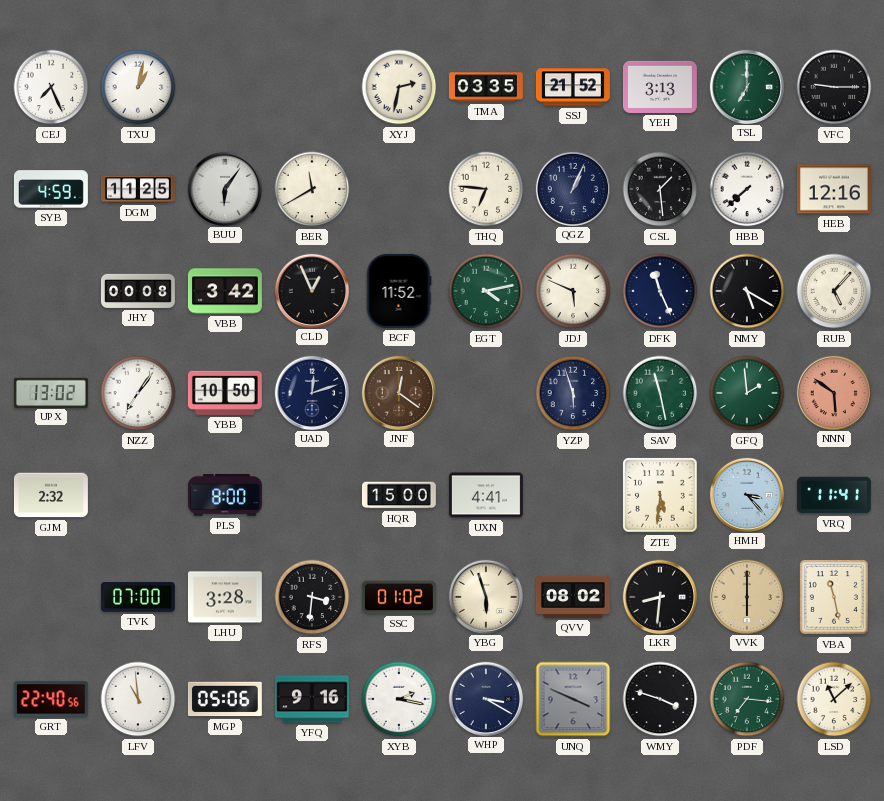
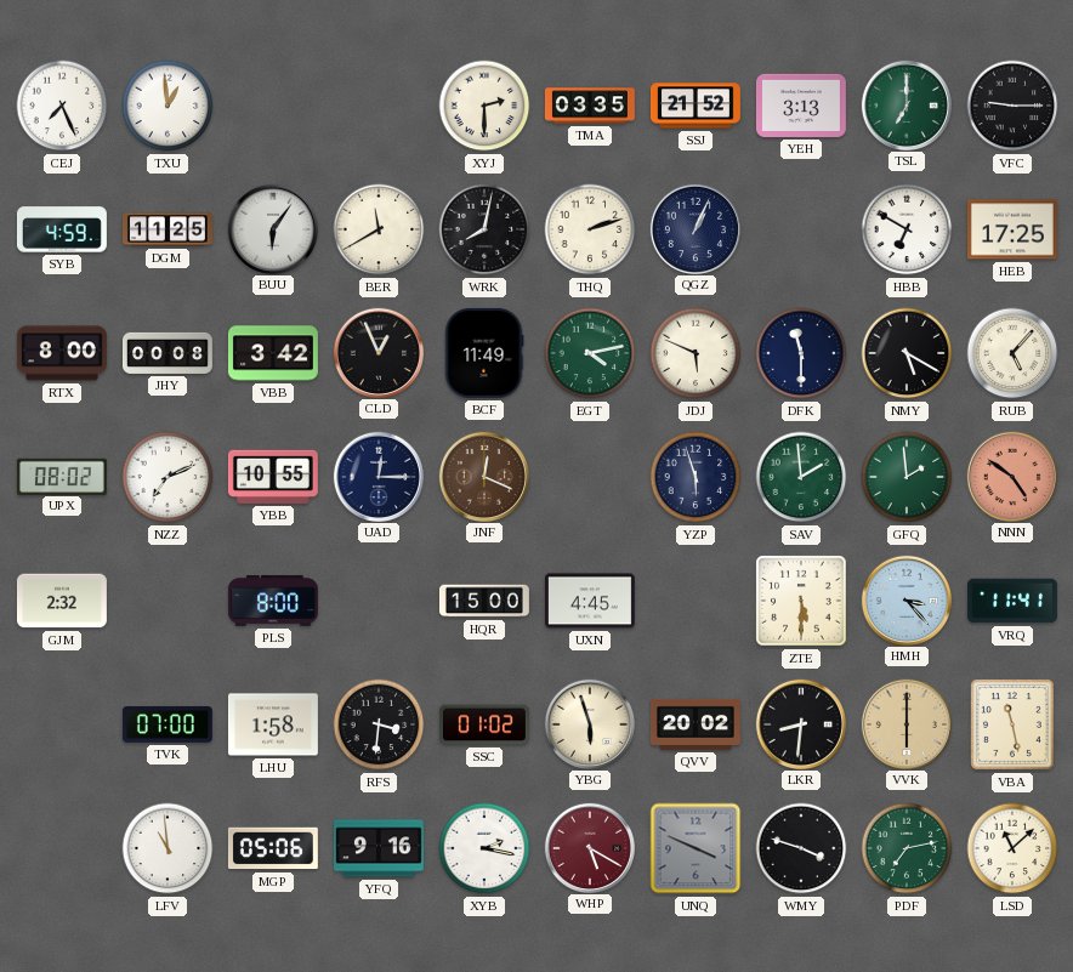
TXU: 1:02 -> 12:59 (168, 106)
XYJ: 2:32 -> 2:30 (484, 106)
WRK: none -> 8:02 (484, 229)
THQ: 6:46 -> 2:12 (590, 229)
CSL: 1:29 -> none (660, 189)
HBB: 7:38 -> 6:50 (907, 229)
HEB: 12:16 -> 17:25 (1012, 229)
RTX: none -> 8:00 (62, 353)
BCF: 11:52 -> 11:49 (484, 353)
DFK: 11:26 -> 11:30 (801, 353)
UPX: 13:02 -> 08:02 (62, 476)
NZZ: 7:06 -> 7:11 (168, 477)
YBB: 10:50 -> 10:55 (273, 477)
UAD: 12:12 -> 12:15 (377, 476)
JNF: 12:21 -> 12:19 (483, 476)
SAV: 11:28 -> 1:59 (801, 477)
NNN: 5:51 -> 4:51 (1011, 476)
UXN: 4:41 -> 4:45 (590, 601)
ZTE: 5:31 -> 5:30 (801, 601)
LHU: 3:28 -> 1:58 (273, 724)
QVV: 08:02 -> 20:02 (696, 724)
GRT: 22:40 -> none (51, 699)
WHP: 3:20 -> 5:20 (589, 847)
WHP dial: navy -> burgundy (589, 847)
PDF: 7:16 -> 7:13 (907, 848)
